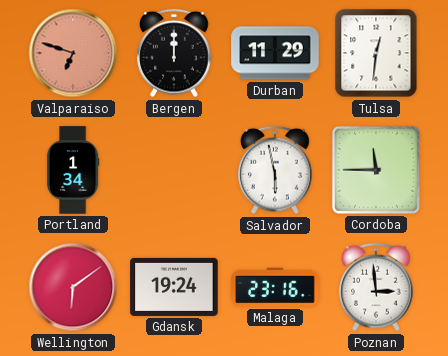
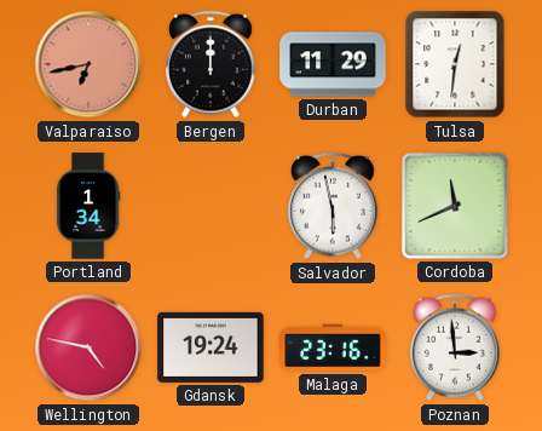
Valparaiso: 6:48 -> 6:43 (88, 64)
Cordoba: 11:45 -> 11:41 (455, 206)
Wellington: 6:09 -> 4:47 (88, 347)
